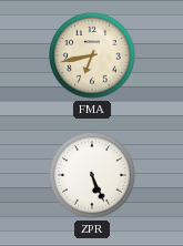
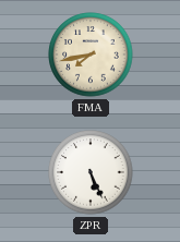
FMA: 6:43 -> 7:43 (91, 55)
